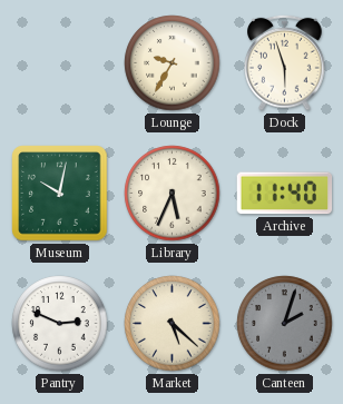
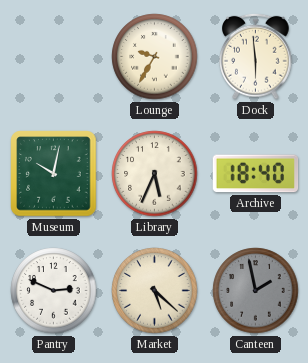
Dock: 5:57 -> 5:59 (256, 56)
Archive: 11:40 -> 18:40 (256, 174)
Canteen: 2:03 -> 1:58 (256, 291)
